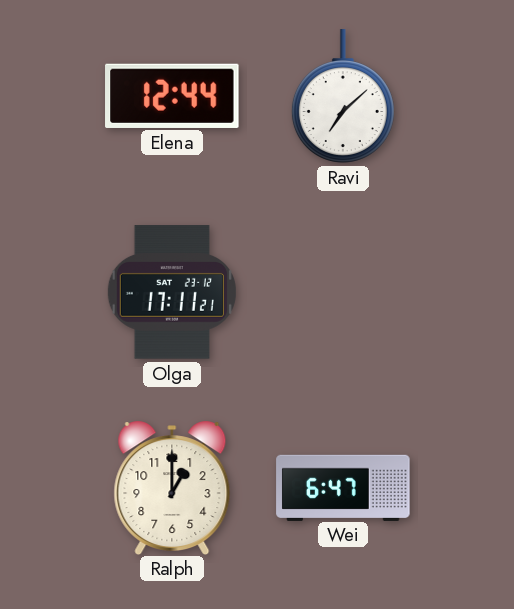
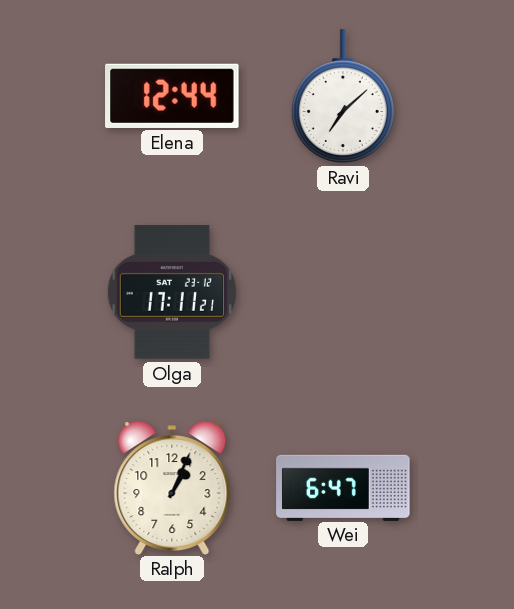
Ralph: 1:00 -> 1:04 (172, 487)
